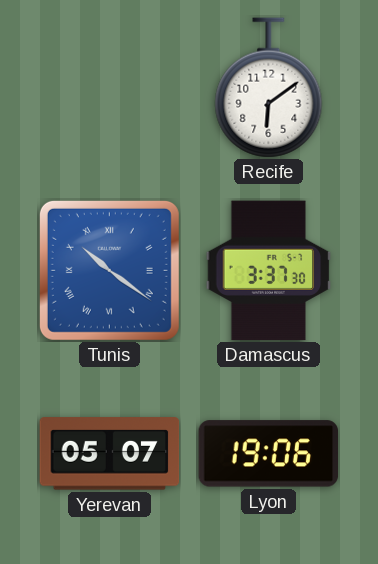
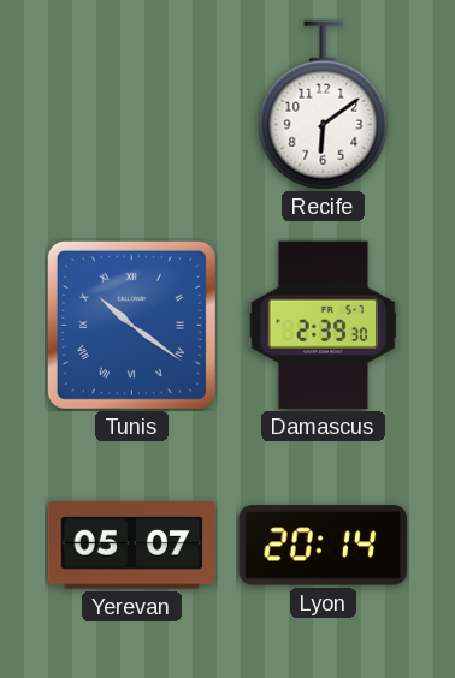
Damascus: 3:37 -> 2:39 (324, 326)
Lyon: 19:06 -> 20:14 (324, 546)
